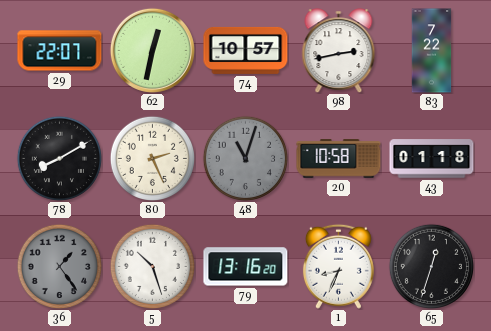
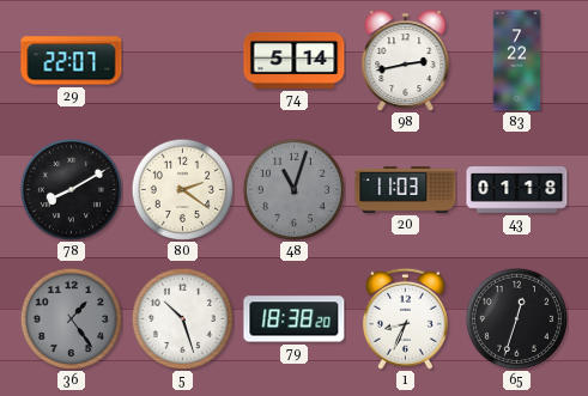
62: 12:32 -> none (152, 50)
74: 10:57 -> 5:14 (295, 60)
80: 2:26 -> 2:21 (182, 189)
20: 10:58 -> 11:03 (406, 190)
79: 13:16 -> 18:38 (295, 319)
